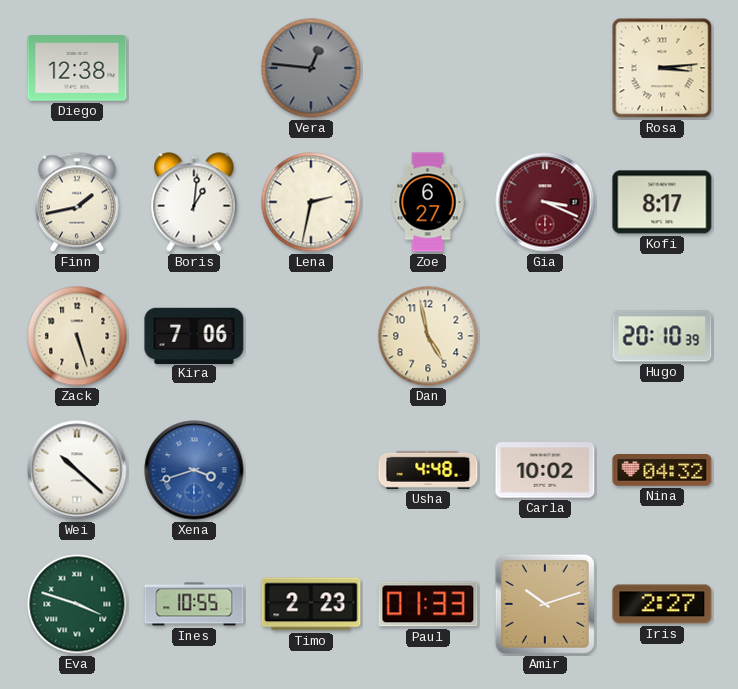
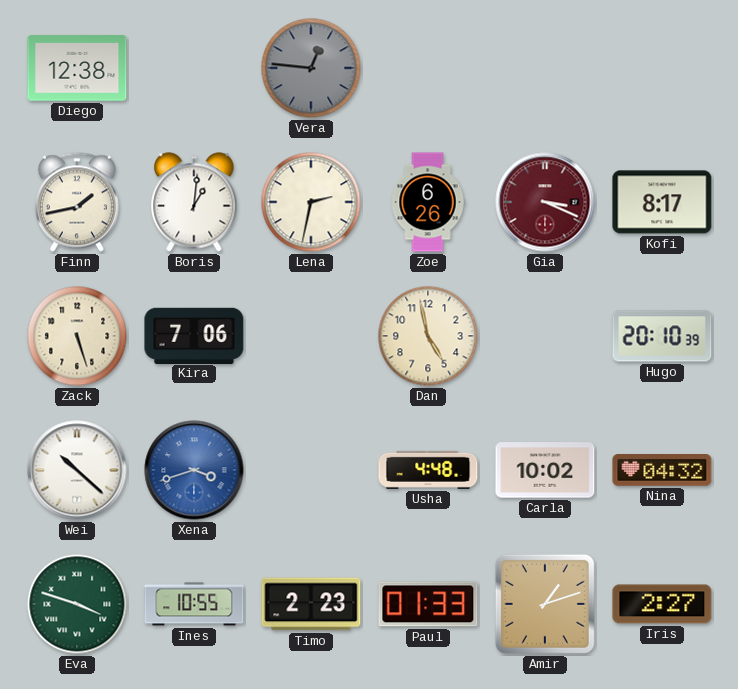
Rosa: 3:14 -> none (662, 68)
Zoe: 6:27 -> 6:26 (428, 202)
Amir: 10:12 -> 1:12 (545, 604)
